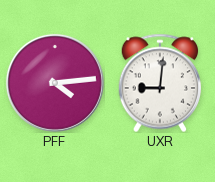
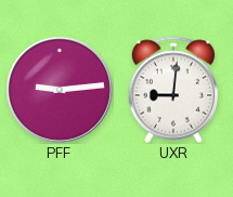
PFF: 4:14 -> 9:14 (60, 90)
